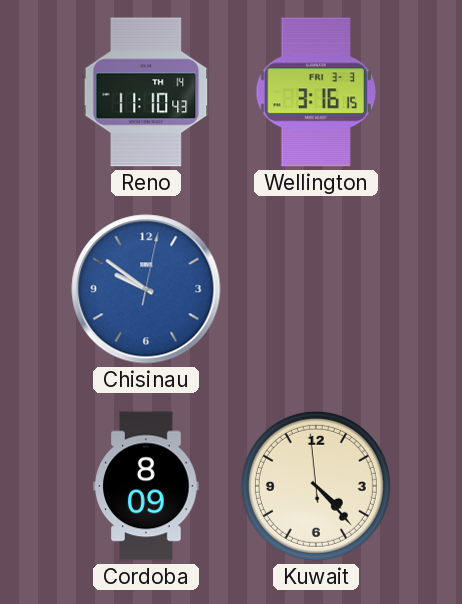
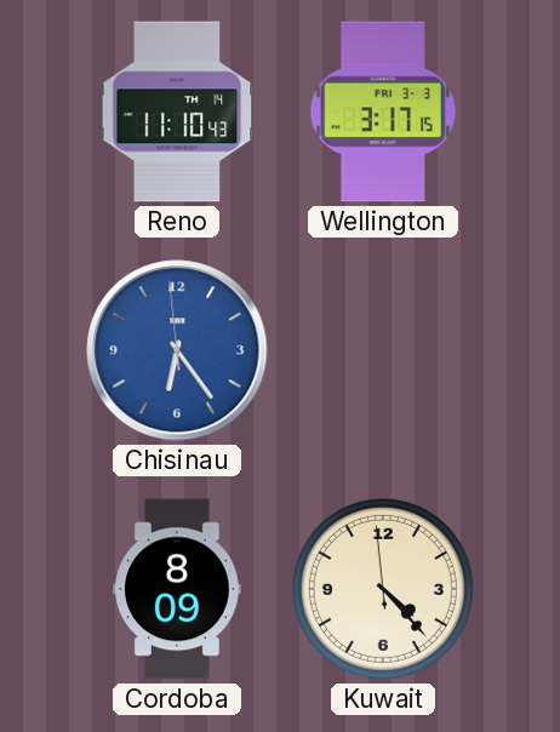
Wellington: 3:16 -> 3:17 (382, 111)
Chisinau: 9:51 -> 6:23 (177, 350)
